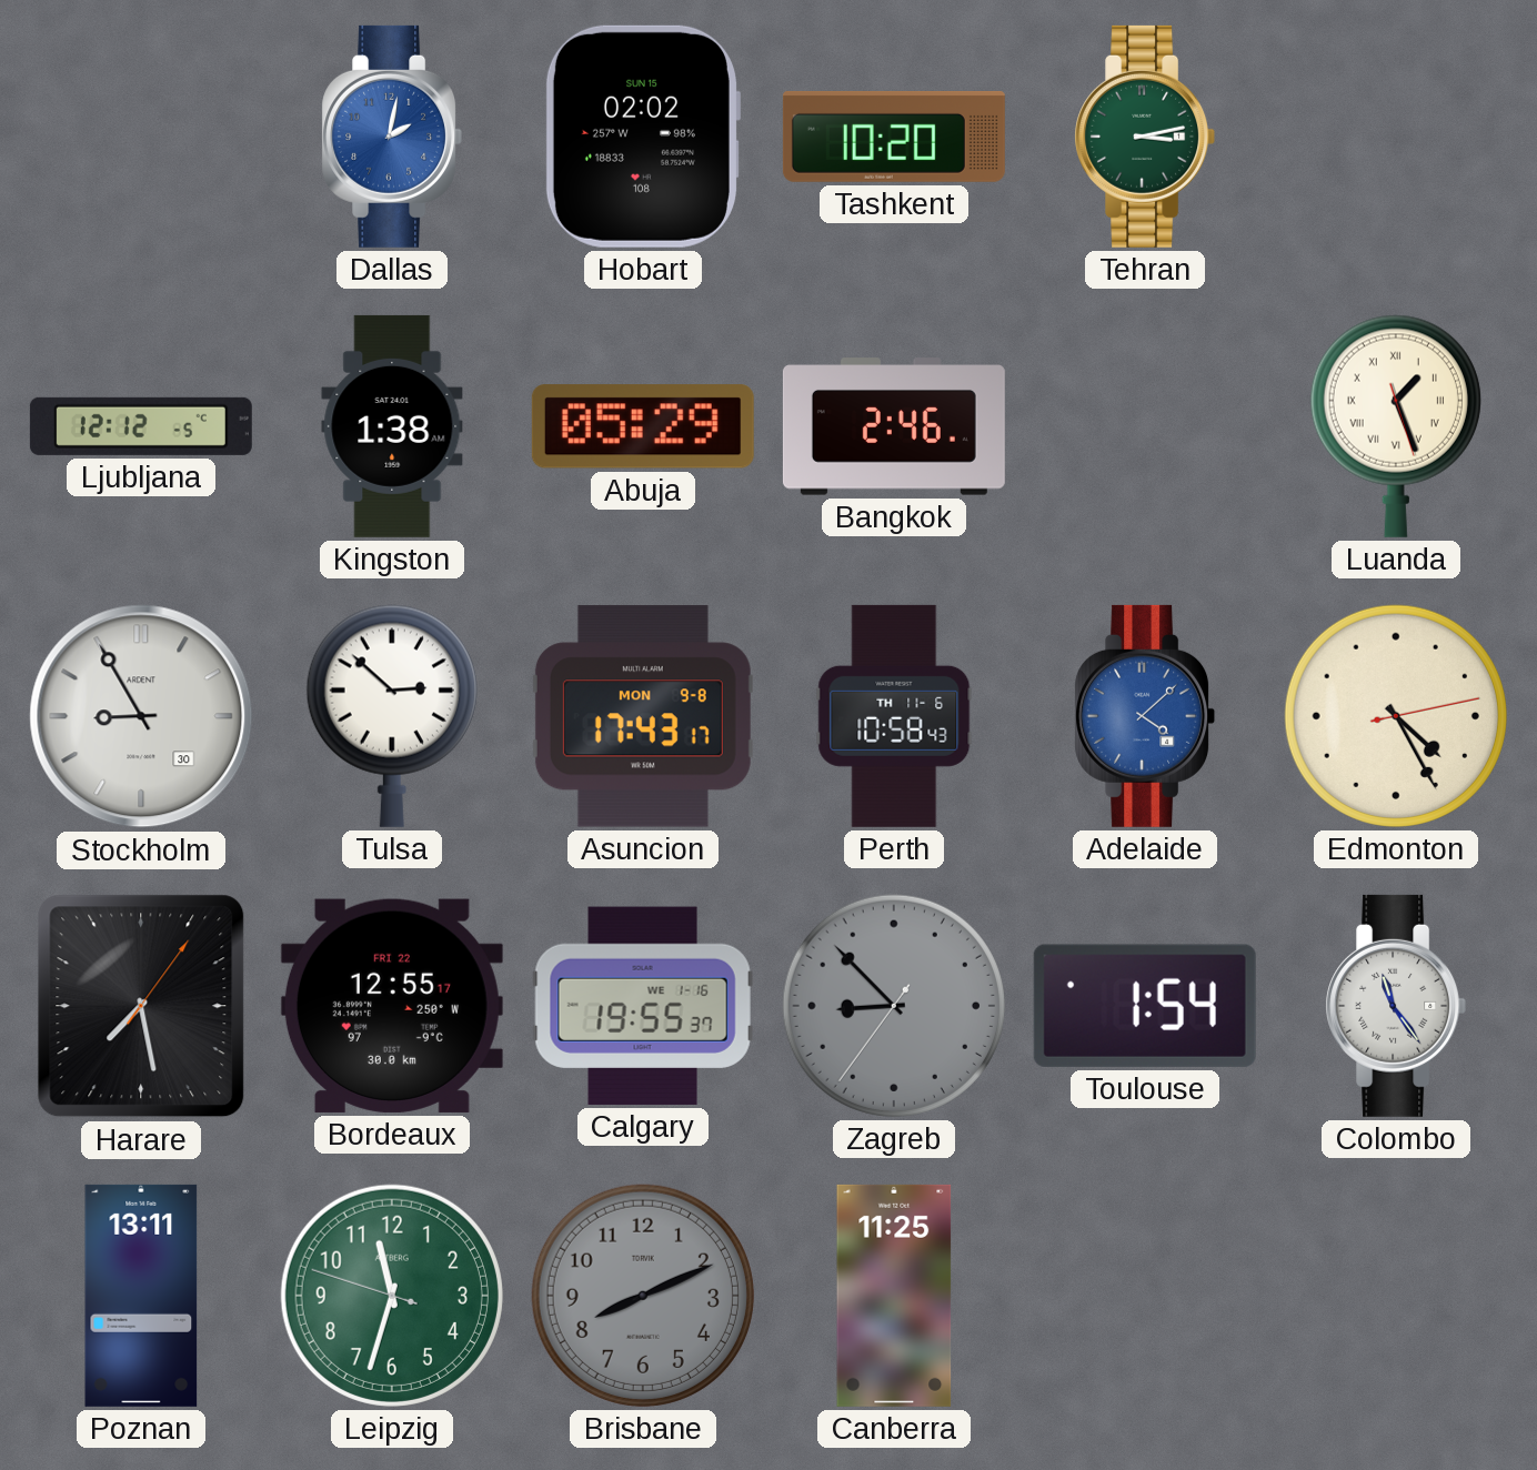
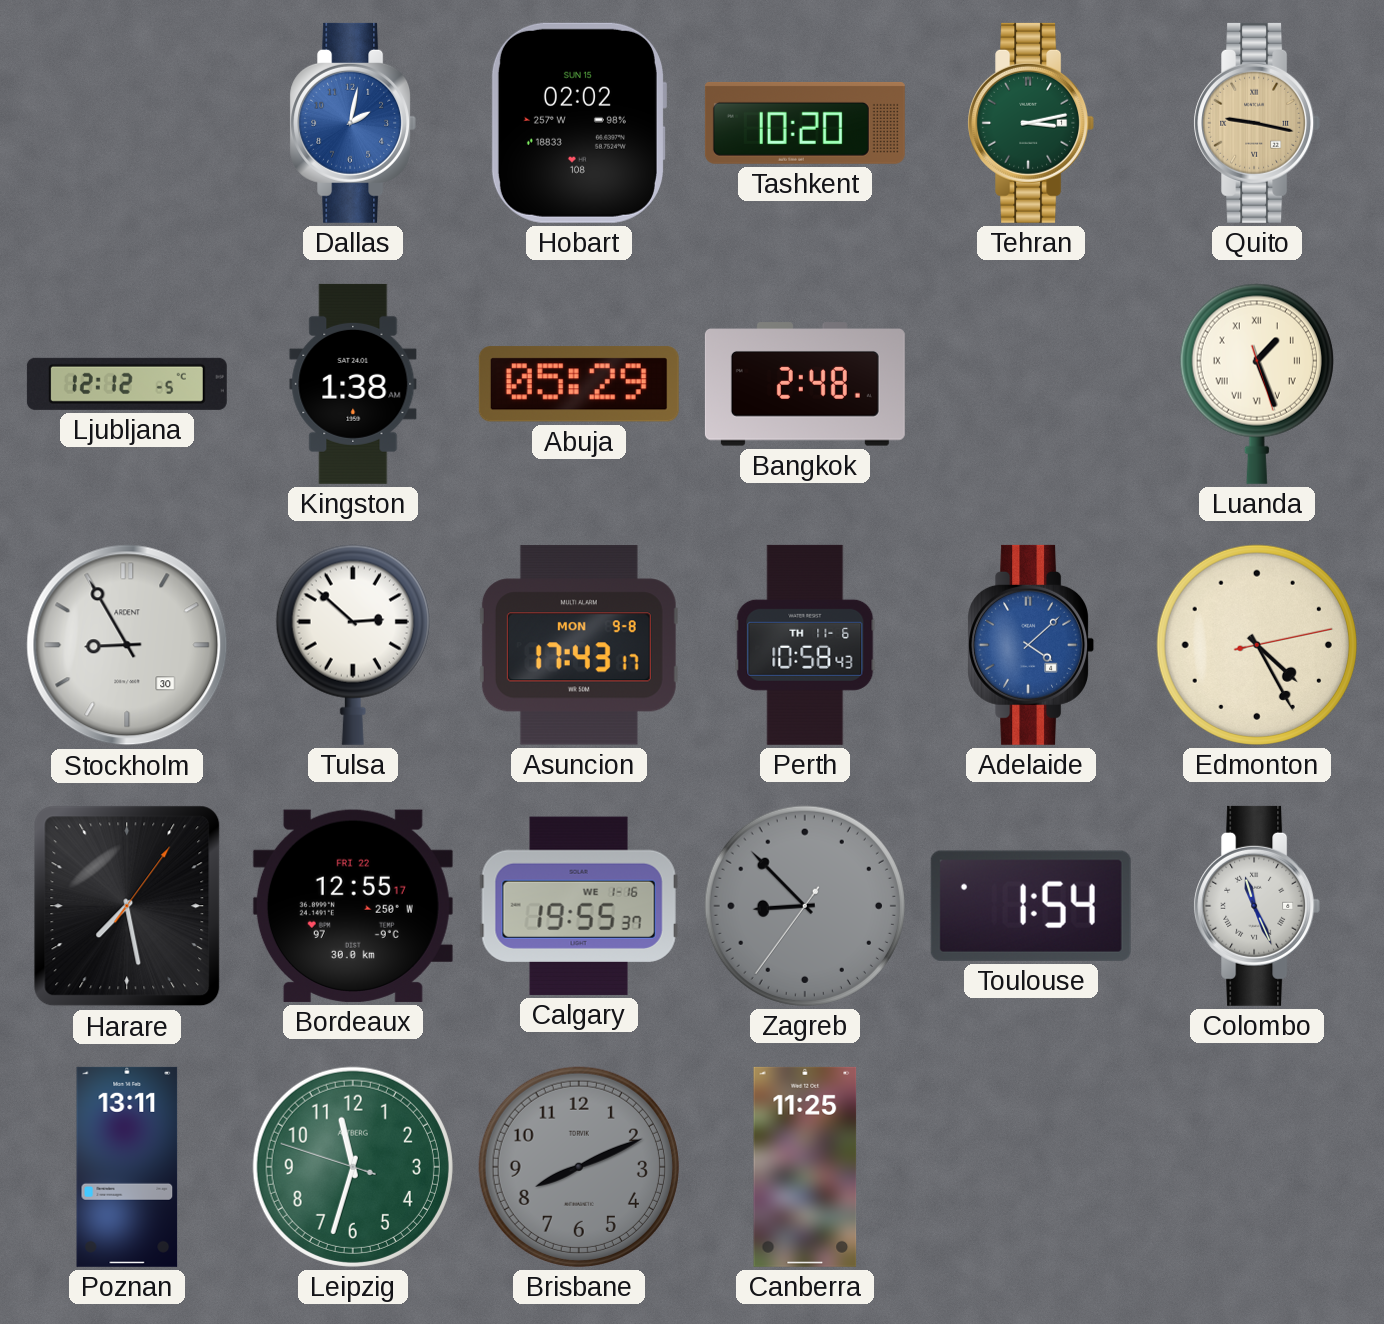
Quito: none -> 9:17 (1257, 123)
Bangkok: 2:46 -> 2:48 (805, 384)
Colombo: 11:24 -> 11:26 (1257, 906)
